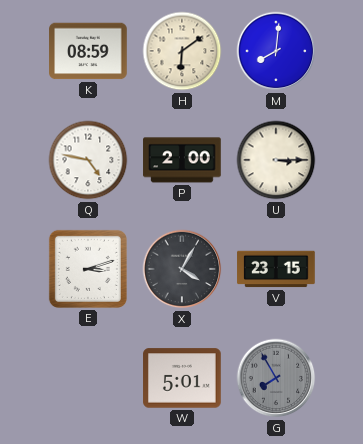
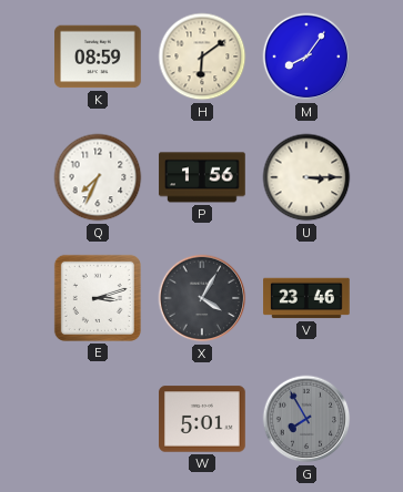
M: 8:01 -> 8:06 (306, 57)
Q: 4:47 -> 7:34 (98, 177)
P: 2:00 -> 1:56 (202, 177)
V: 23:15 -> 23:46 (306, 298)
